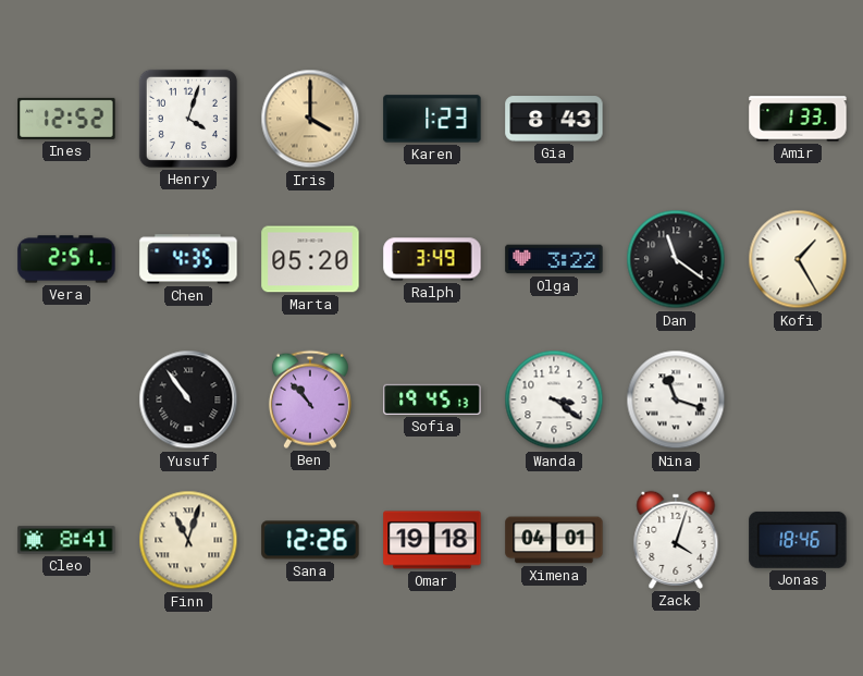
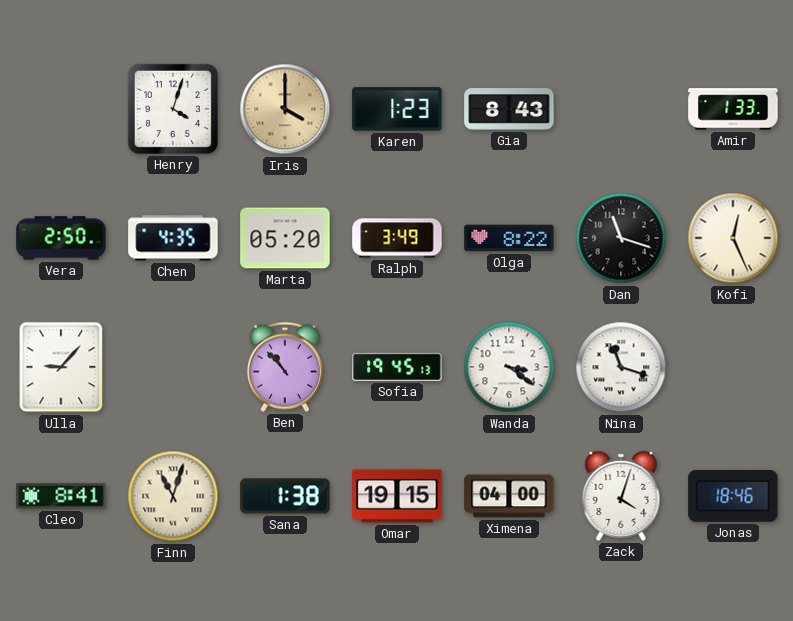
Ines: 12:52 -> none (66, 119)
Vera: 2:51 -> 2:50 (61, 238)
Olga: 3:22 -> 8:22 (509, 238)
Dan: 11:21 -> 11:18 (621, 238)
Kofi: 1:25 -> 12:26 (733, 238)
Ulla: none -> 9:07 (61, 367)
Yusuf: 10:54 -> none (188, 400)
Sana: 12:26 -> 1:38 (285, 496)
Omar: 19:18 -> 19:15 (397, 496)
Ximena: 04:01 -> 04:00 (509, 496)
